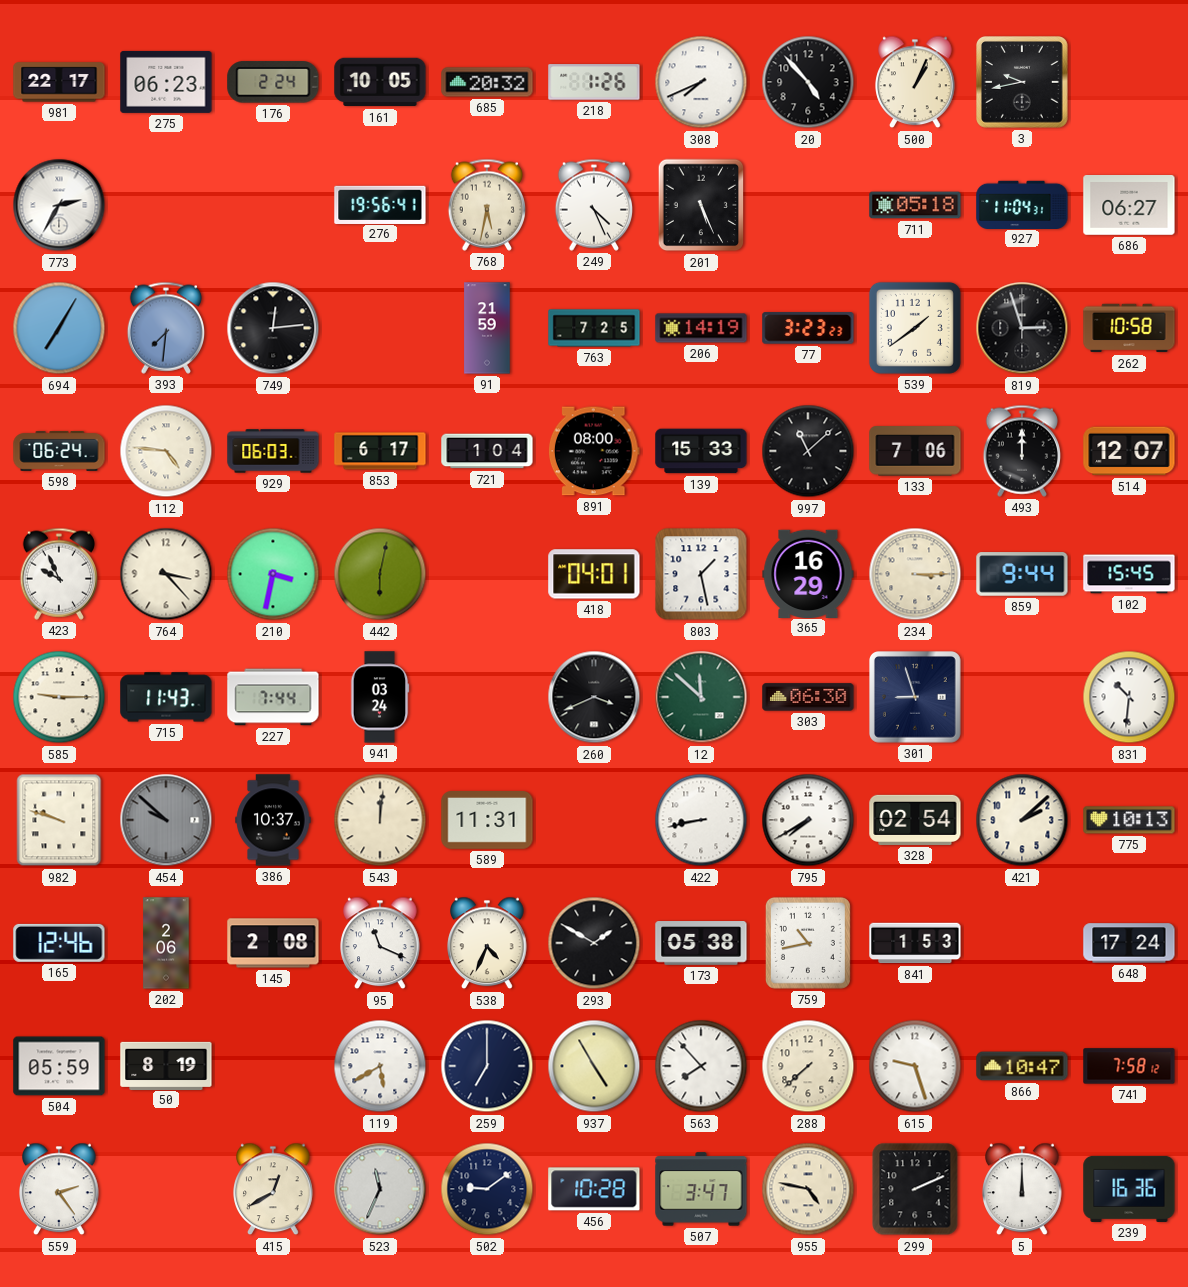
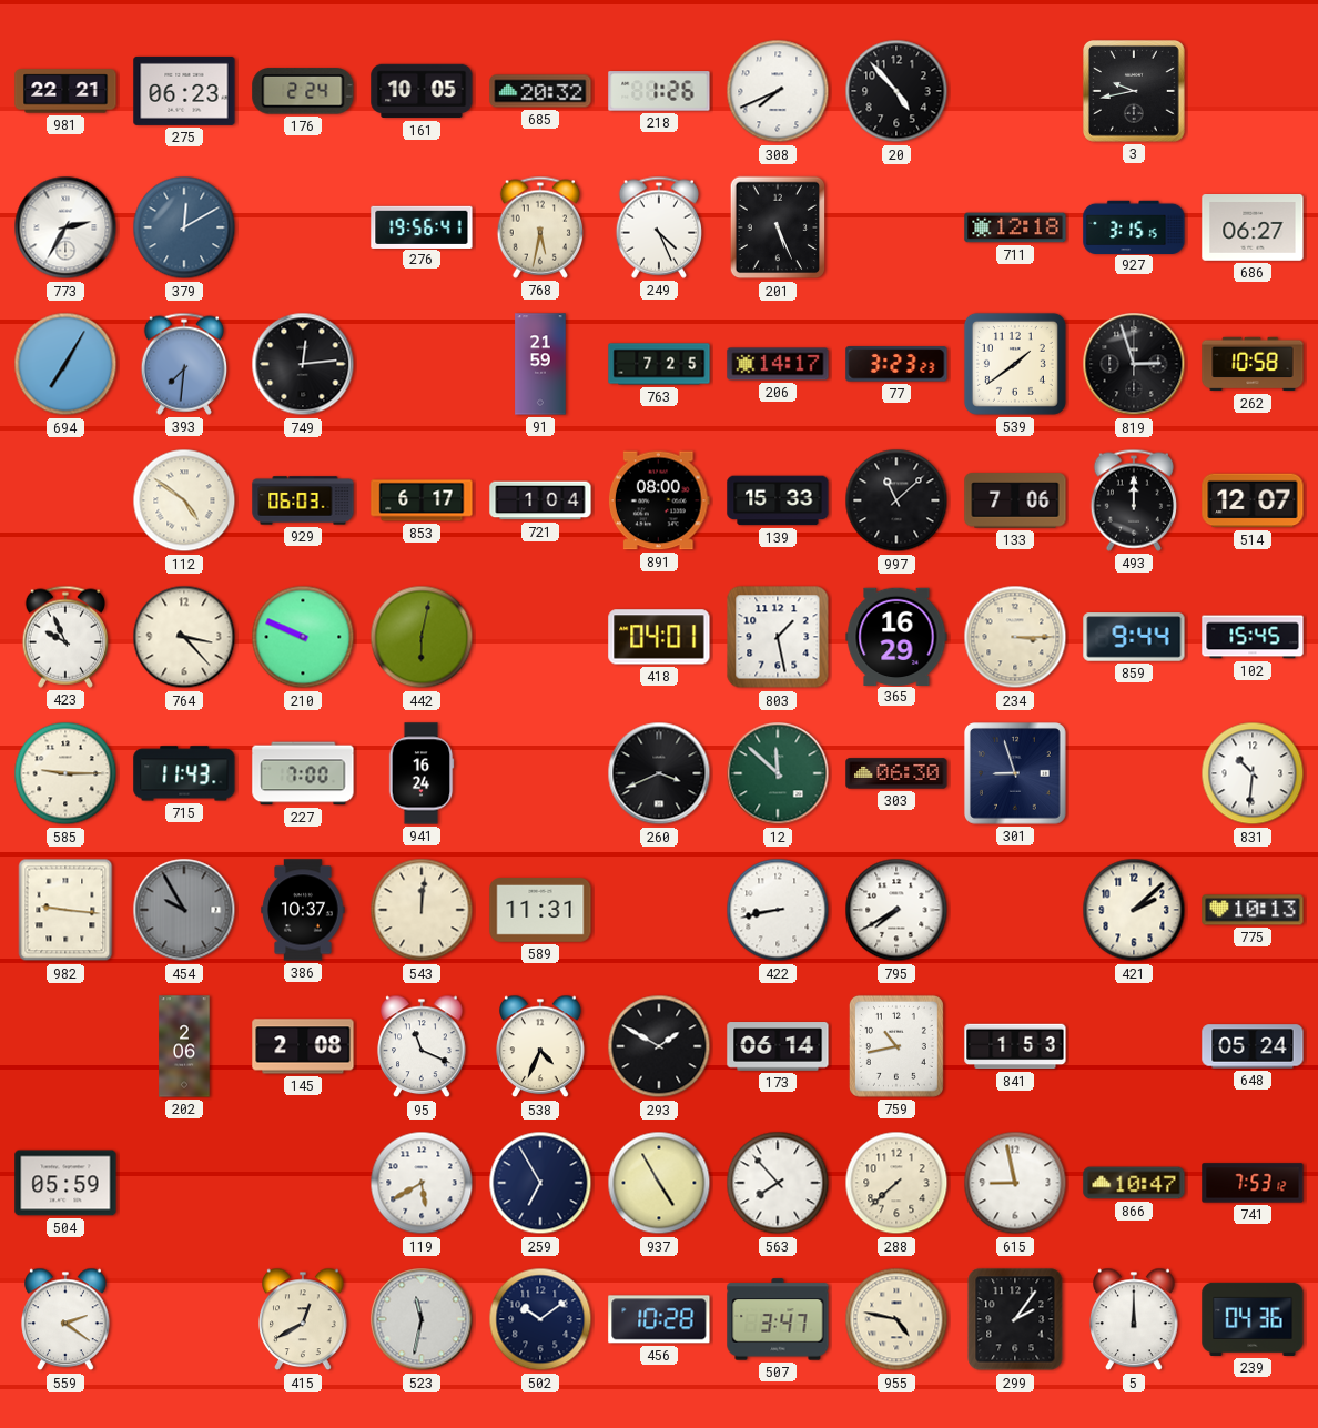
981: 22:17 -> 22:21 (65, 91)
500: 1:04 -> none (915, 82)
379: none -> 12:10 (184, 227)
711: 05:18 -> 12:18 (1015, 227)
927: 11:04 -> 3:15 (1134, 226)
206: 14:19 -> 14:17 (778, 364)
598: 06:24 -> none (59, 451)
112: 4:46 -> 4:51 (184, 500)
210: 3:32 -> 9:49 (303, 637)
227: 7:44 -> 7:00 (303, 773)
941: 03:24 -> 16:24 (422, 773)
982: 9:48 -> 9:16 (65, 910)
454: 9:52 -> 9:55 (184, 910)
328: 02:54 -> none (915, 820)
165: 12:46 -> none (59, 943)
173: 05:38 -> 06:14 (778, 1046)
648: 17:24 -> 05:24 (1253, 1046)
50: 8:19 -> none (166, 1065)
259: 7:00 -> 6:55 (540, 1183)
615: 9:27 -> 8:58 (1015, 1183)
741: 7:58 -> 7:53 (1253, 1183)
559: 2:24 -> 2:21 (65, 1319)
523: 11:34 -> 11:32 (422, 1319)
502: 9:09 -> 10:09 (540, 1319)
299: 2:11 -> 2:06 (1015, 1319)
239: 16:36 -> 04:36 (1253, 1319)
